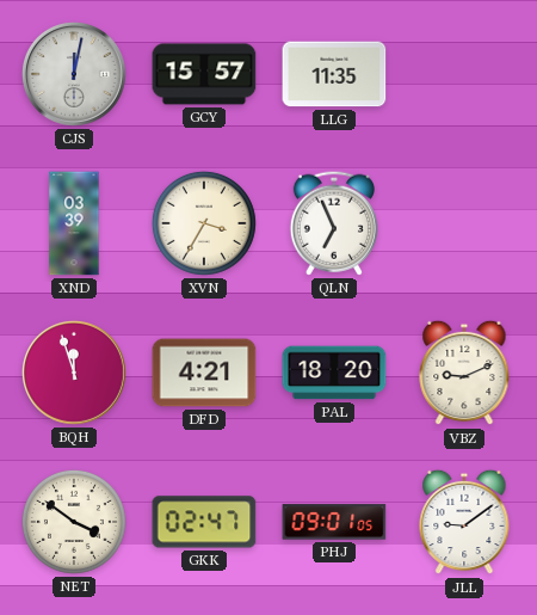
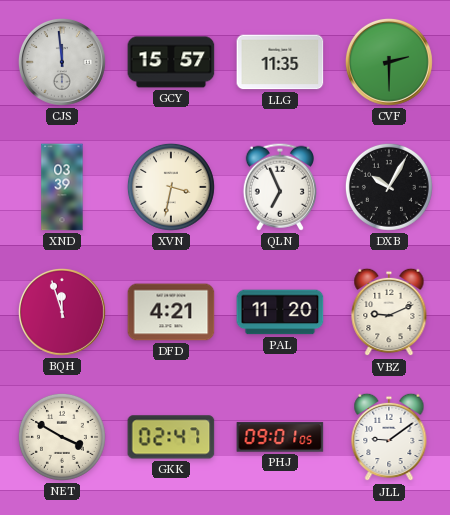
CJS: 12:02 -> 11:59 (62, 62)
CVF: none -> 2:30 (389, 62)
XVN: 3:35 -> 3:32 (171, 187)
DXB: none -> 10:05 (389, 187)
PAL: 18:20 -> 11:20 (280, 312)
NET: 3:51 -> 3:50 (62, 437)
